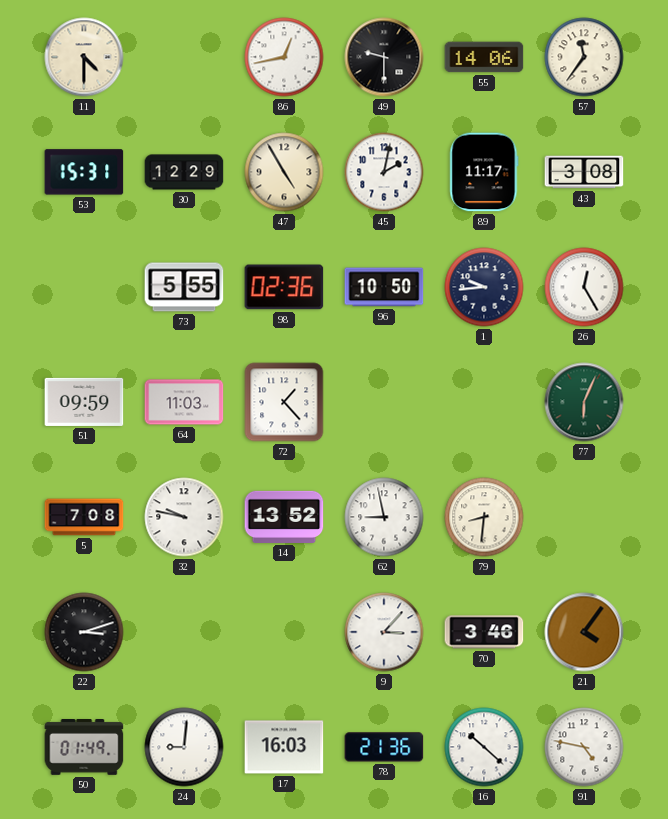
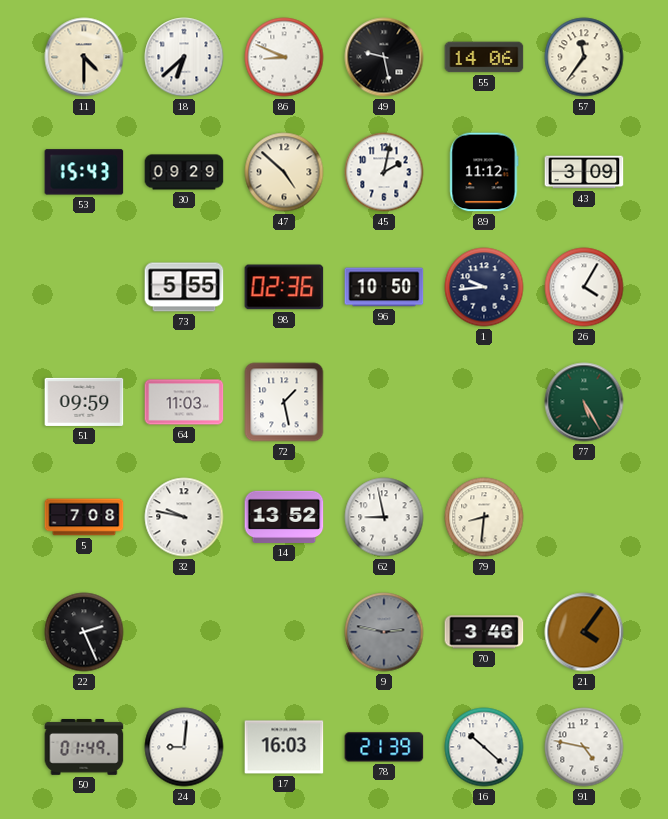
18: none -> 6:38 (184, 57)
86: 12:43 -> 8:49 (284, 57)
49: 9:30 -> 9:28 (384, 57)
53: 15:31 -> 15:43 (84, 172)
30: 12:29 -> 09:29 (184, 172)
47: 4:55 -> 4:52 (284, 172)
89: 11:17 -> 11:12 (484, 172)
43: 3:08 -> 3:09 (584, 172)
26: 12:25 -> 4:05 (584, 287)
72: 1:23 -> 1:28 (284, 402)
77: 6:04 -> 5:25 (584, 402)
22: 3:12 -> 2:26 (84, 632)
9: 3:07 -> 2:47 (384, 632)
9 dial: white -> grey (384, 632)
78: 21:36 -> 21:39 (384, 747)
